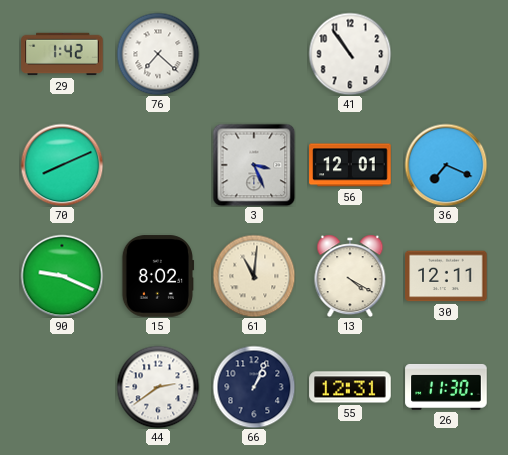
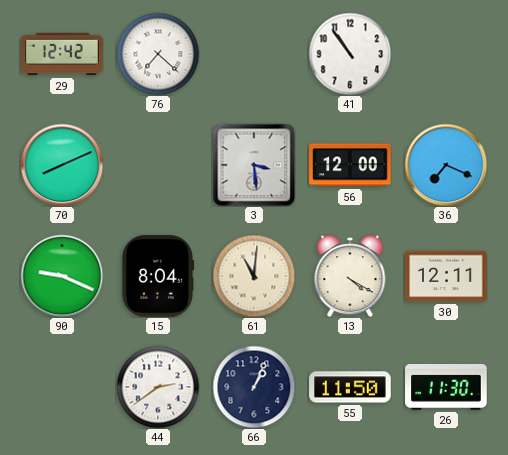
29: 1:42 -> 12:42 (62, 54)
3: 3:26 -> 3:29 (254, 165)
56: 12:01 -> 12:00 (350, 165)
15: 8:02 -> 8:04 (158, 276)
55: 12:31 -> 11:50 (350, 387)
